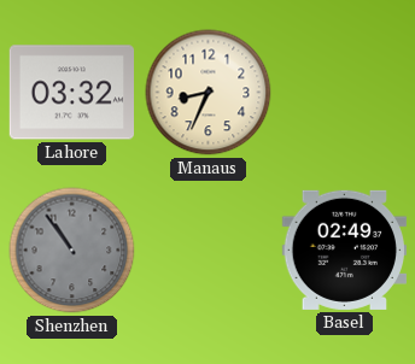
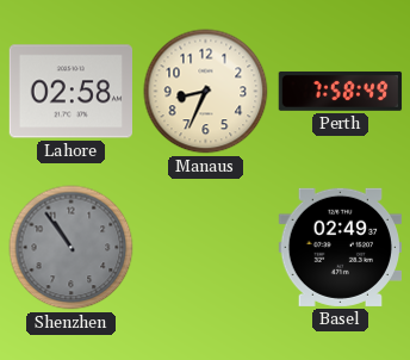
Lahore: 03:32 -> 02:58 (70, 92)
Perth: none -> 7:58 (341, 92)
